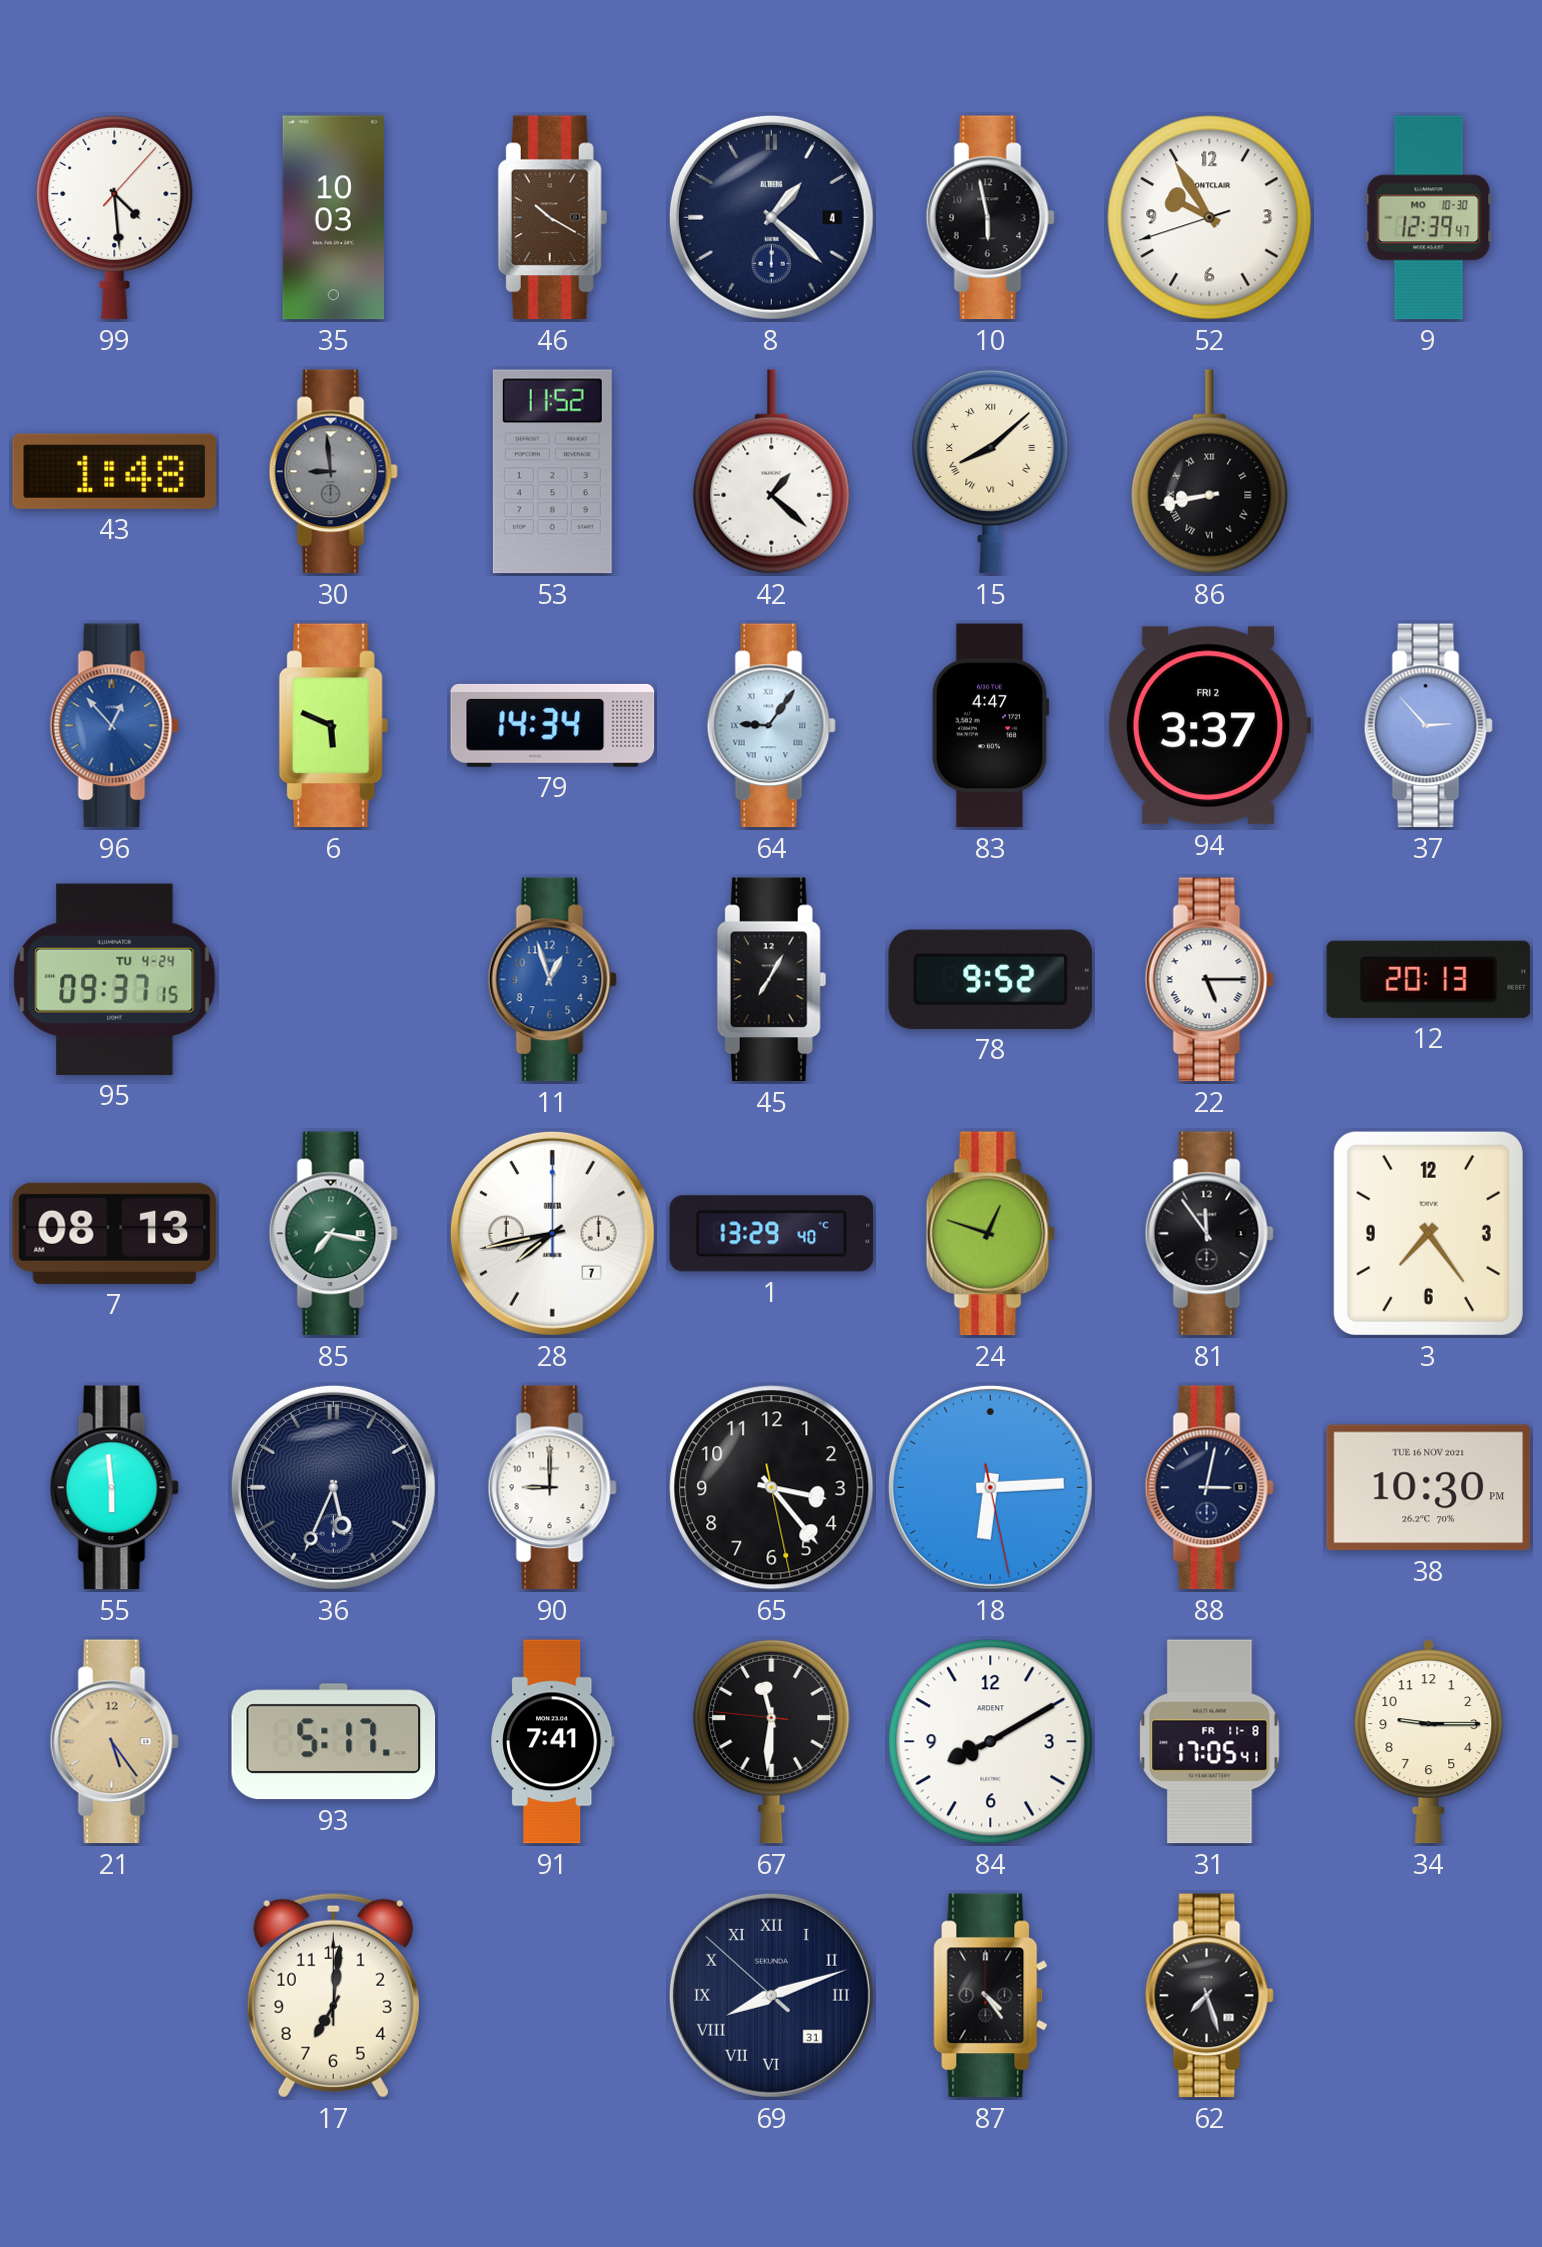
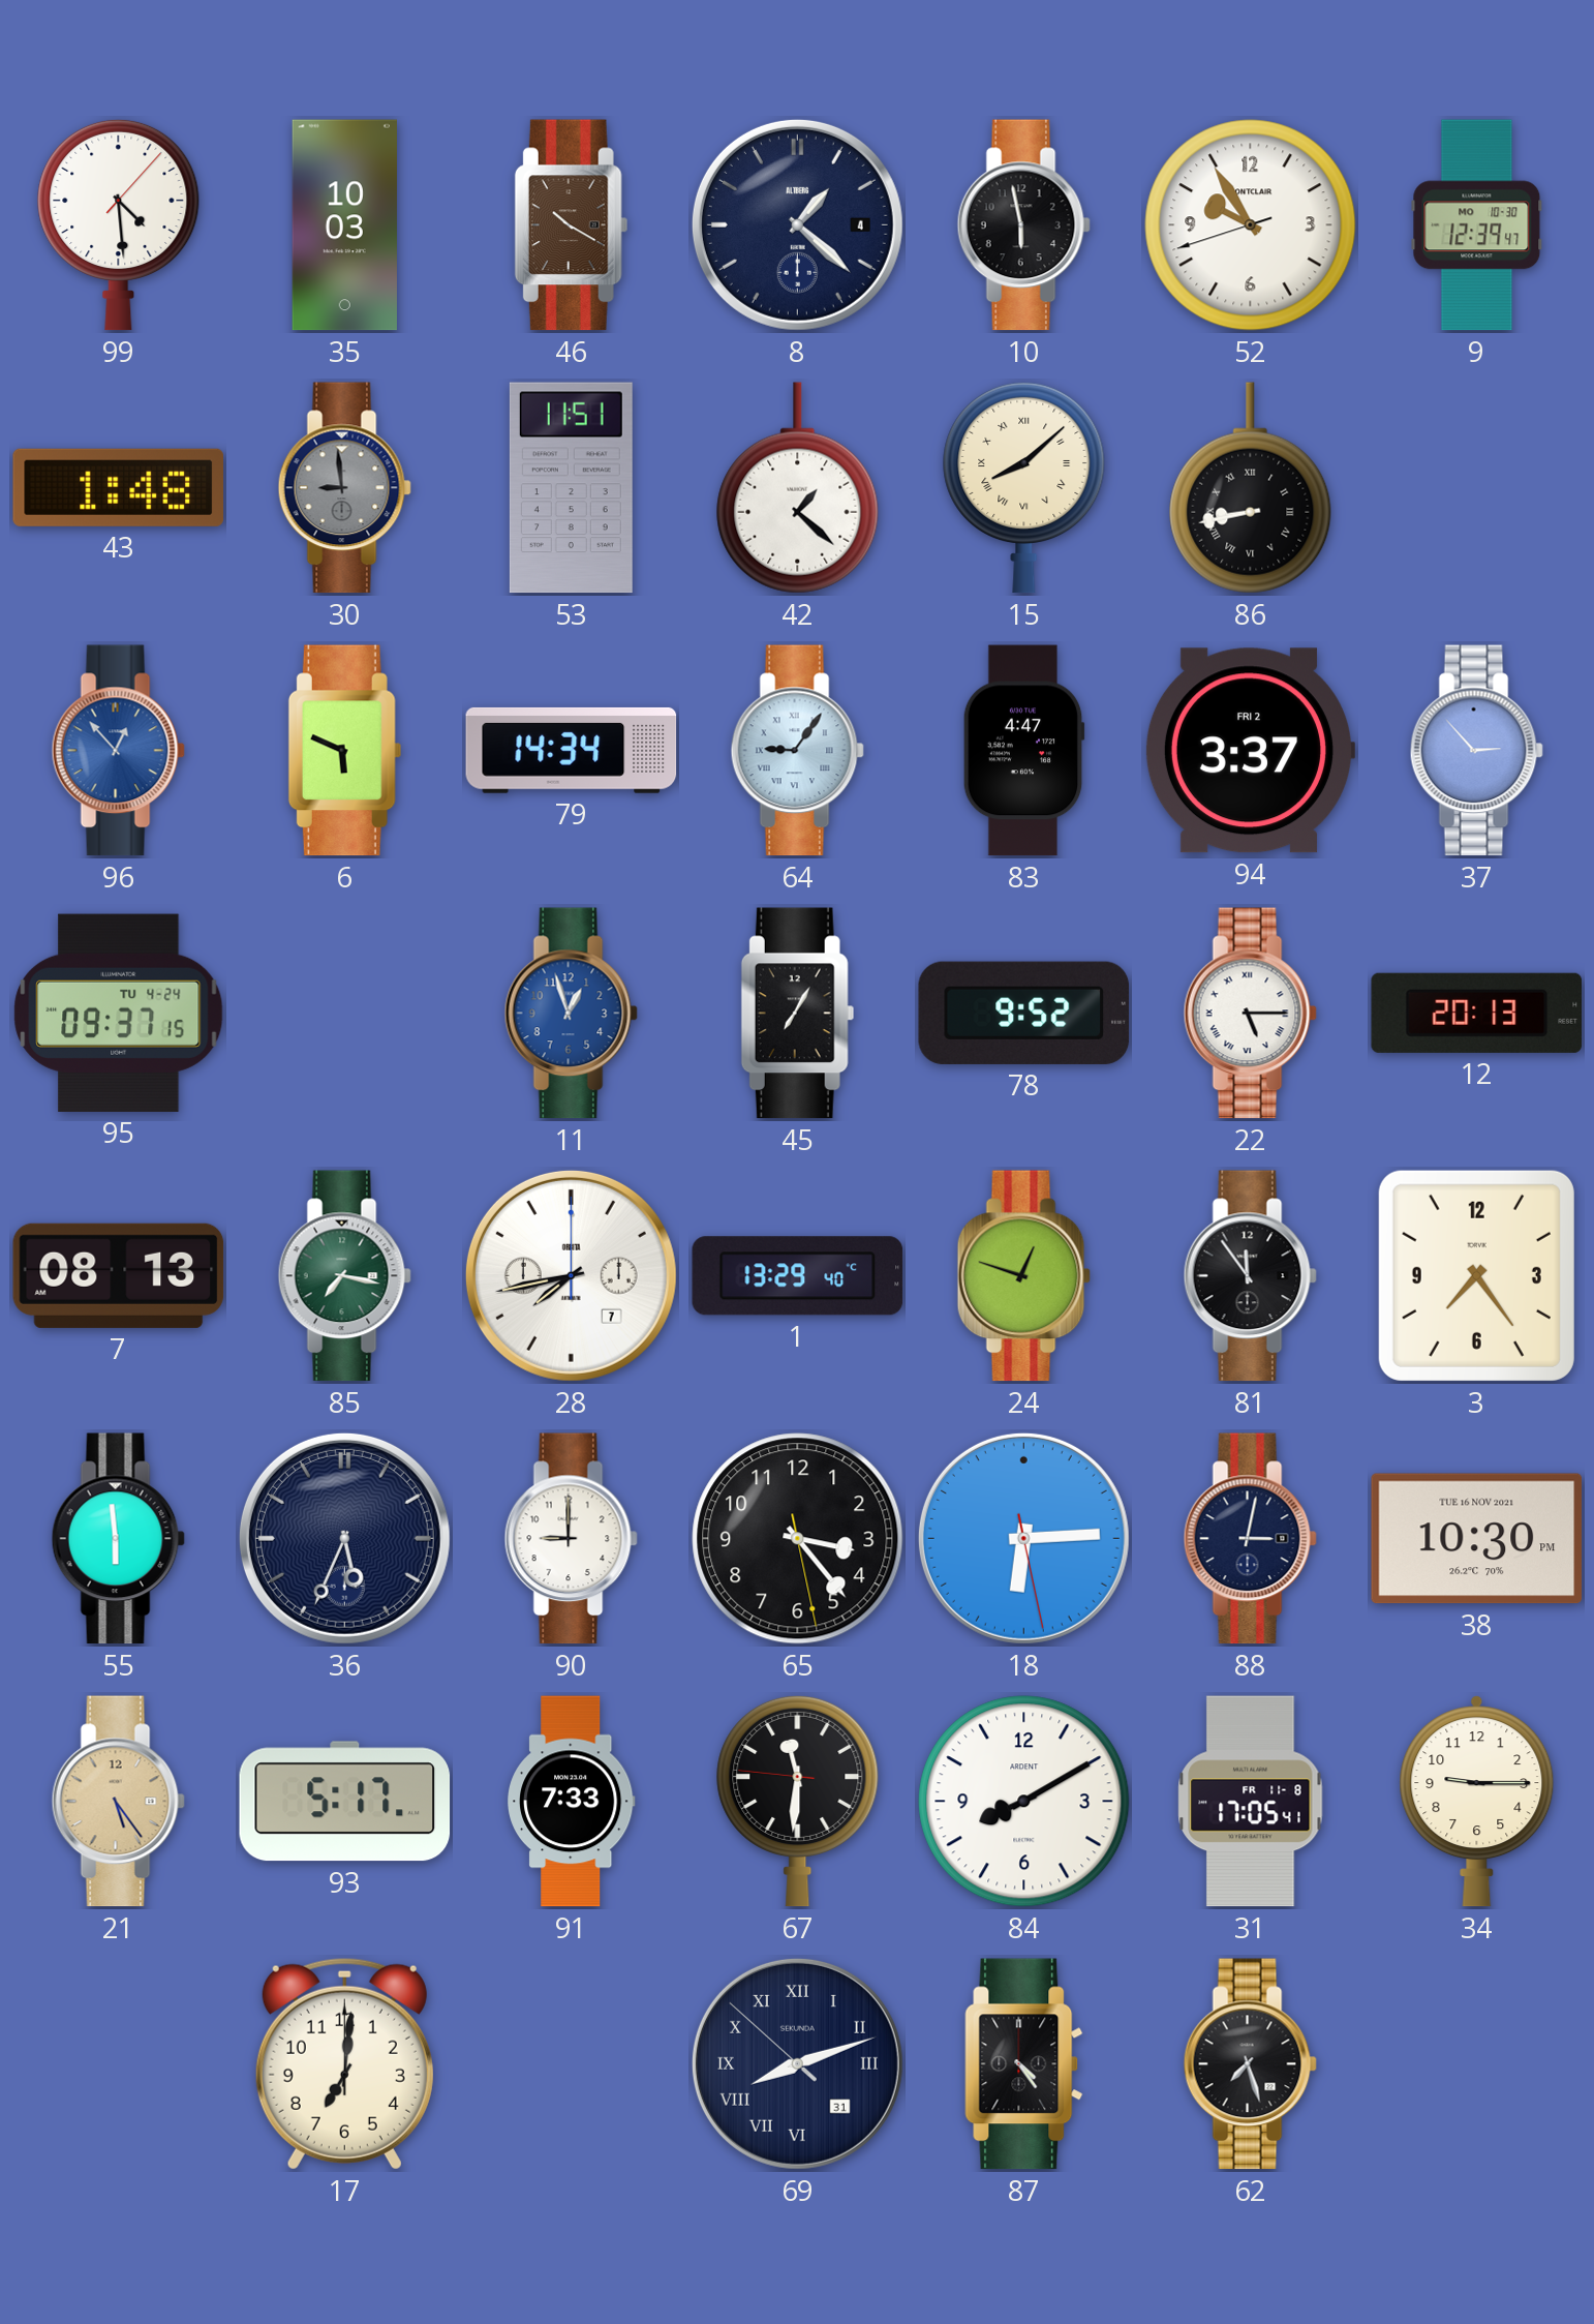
53: 11:52 -> 11:51 (571, 488)
91: 7:41 -> 7:33 (572, 1802)
